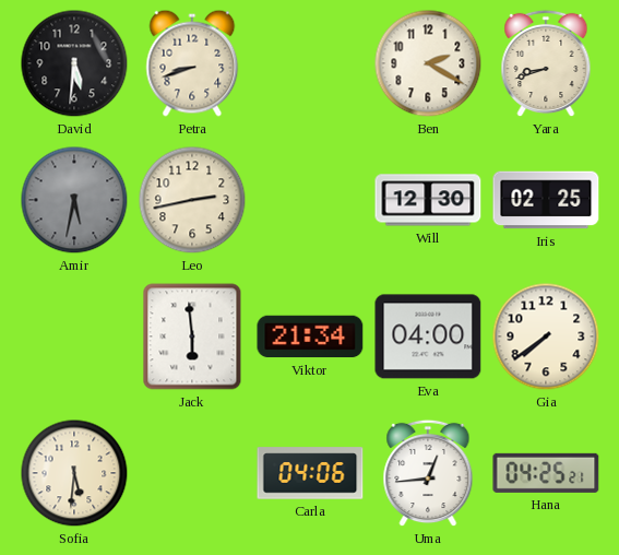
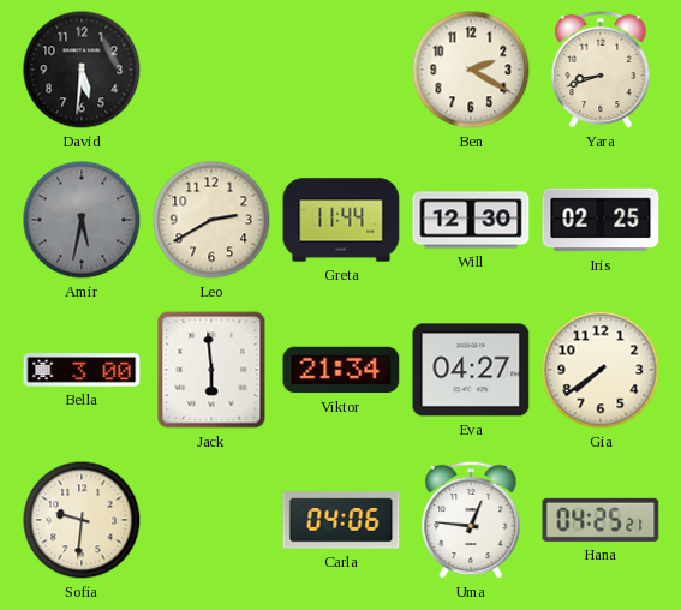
Petra: 8:42 -> none (192, 63)
Leo: 2:43 -> 2:40 (211, 220)
Greta: none -> 11:44 (341, 220)
Bella: none -> 3:00 (82, 371)
Eva: 04:00 -> 04:27 (471, 370)
Sofia: 5:31 -> 9:31 (82, 520)
Uma: 12:44 -> 12:46 (471, 520)
